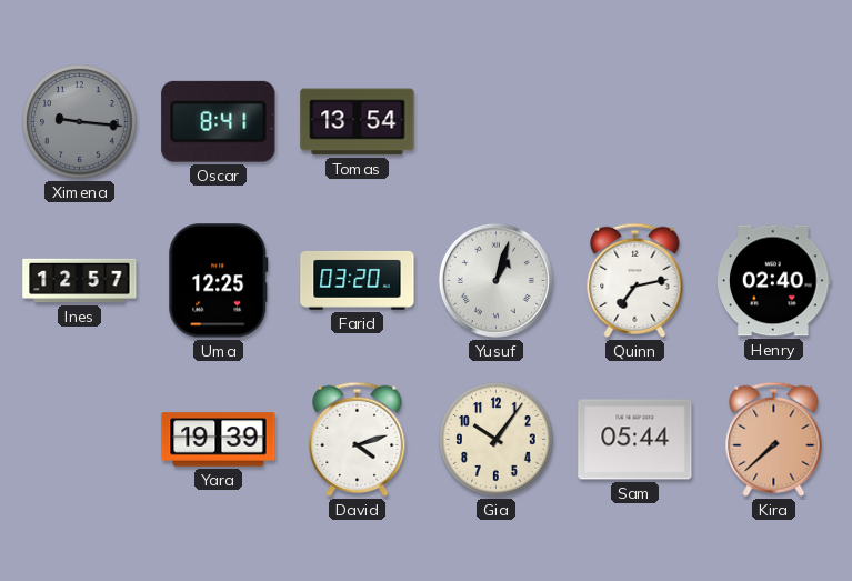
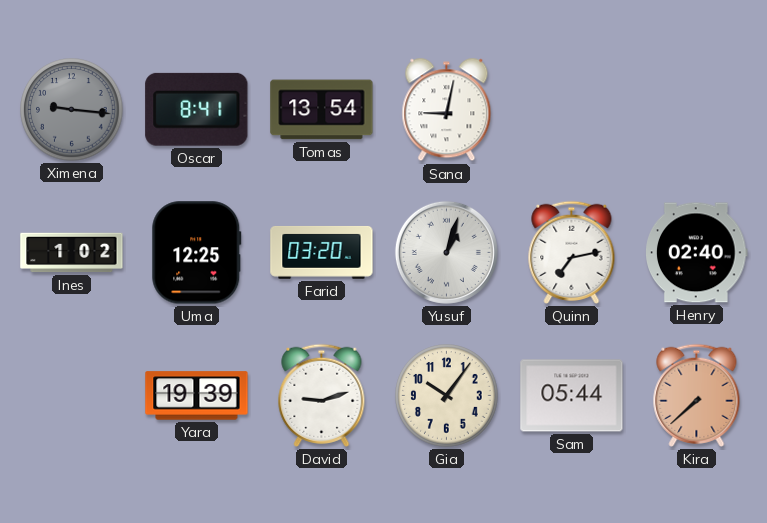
Sana: none -> 9:02 (447, 110)
Ines: 12:57 -> 1:02 (72, 253)
David: 4:12 -> 9:12 (322, 395)
